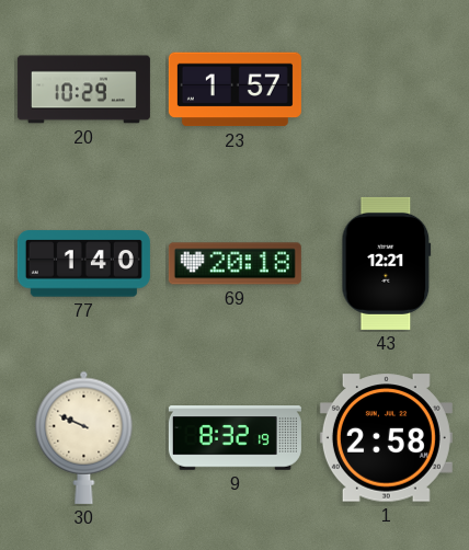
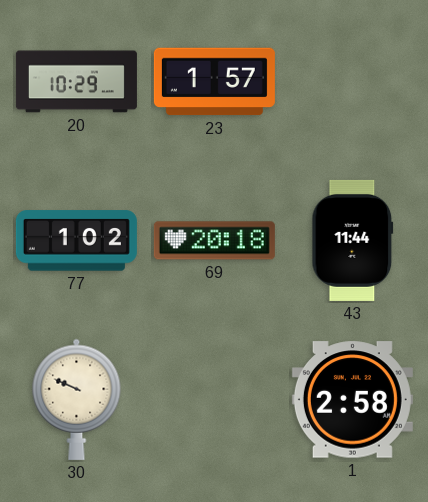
77: 1:40 -> 1:02 (76, 241)
43: 12:21 -> 11:44 (353, 240)
9: 8:32 -> none (234, 438)
